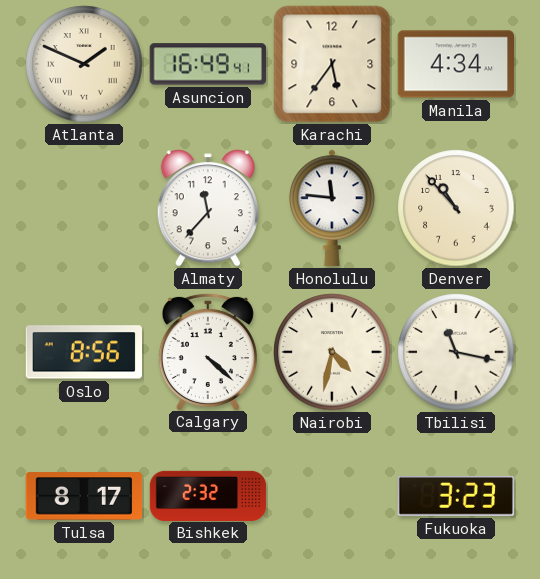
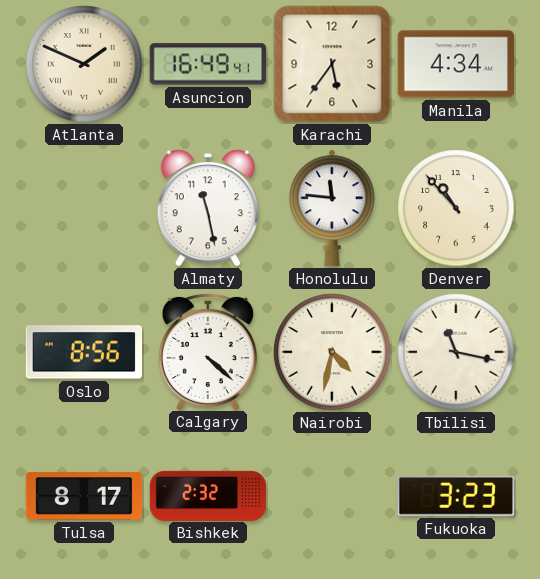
Almaty: 11:37 -> 11:28 (208, 208)
